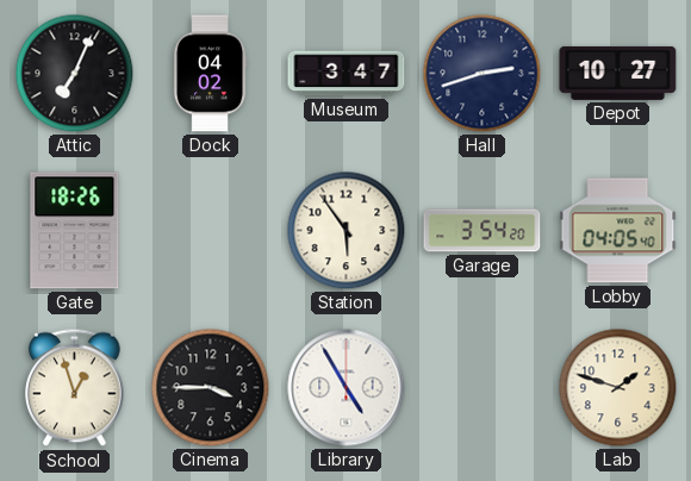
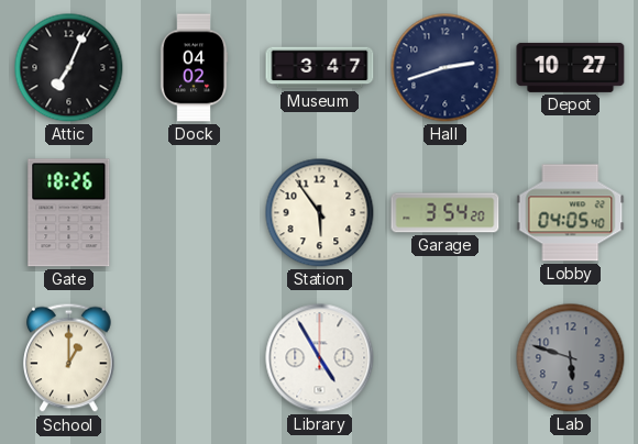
School: 12:57 -> 1:00 (69, 358)
Cinema: 3:45 -> none (211, 388)
Lab: 1:48 -> 5:48 (571, 358)
Lab dial: cream -> grey (571, 358)
